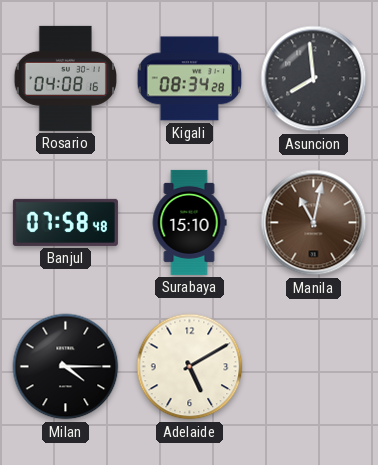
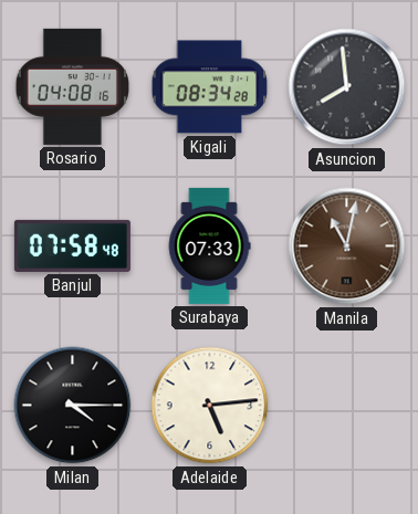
Surabaya: 15:10 -> 07:33 (209, 245)
Adelaide: 5:10 -> 5:14 (210, 406)
